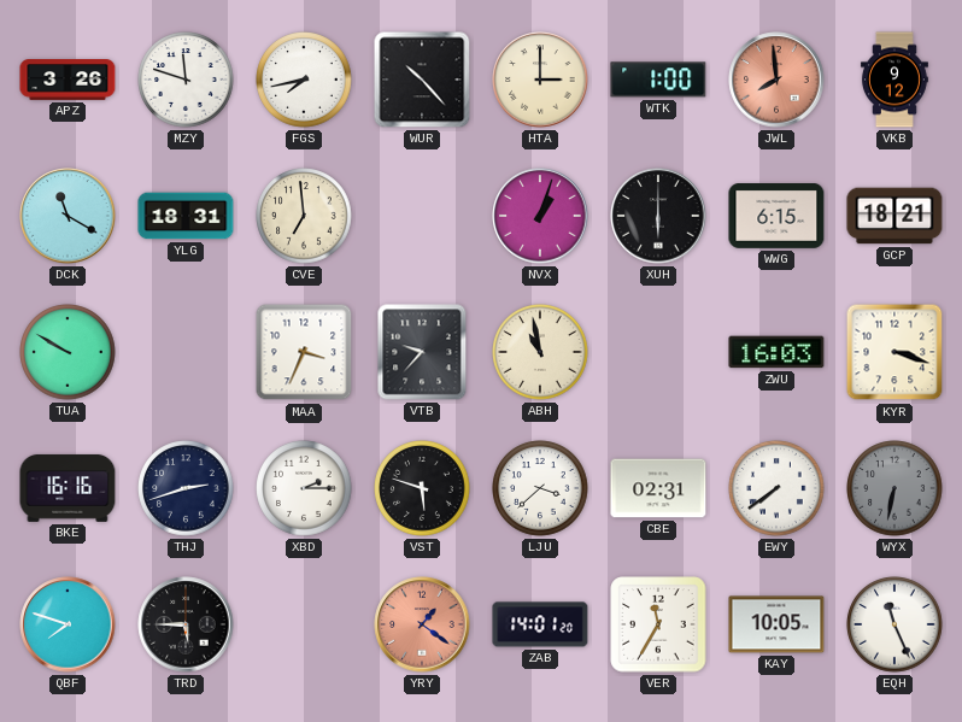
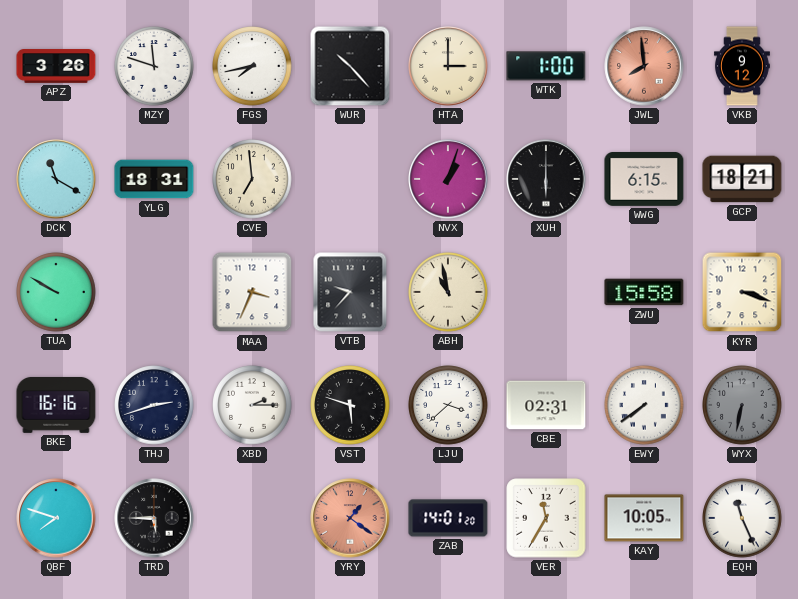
ZWU: 16:03 -> 15:58 (644, 292)
